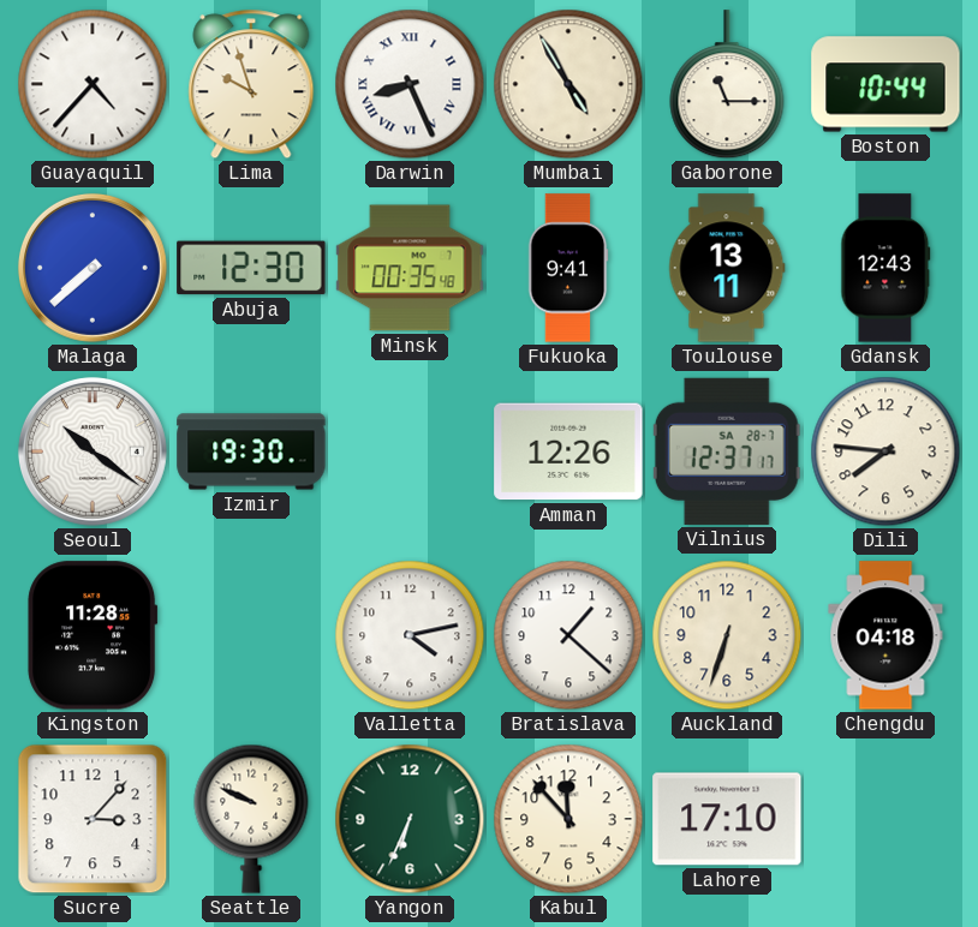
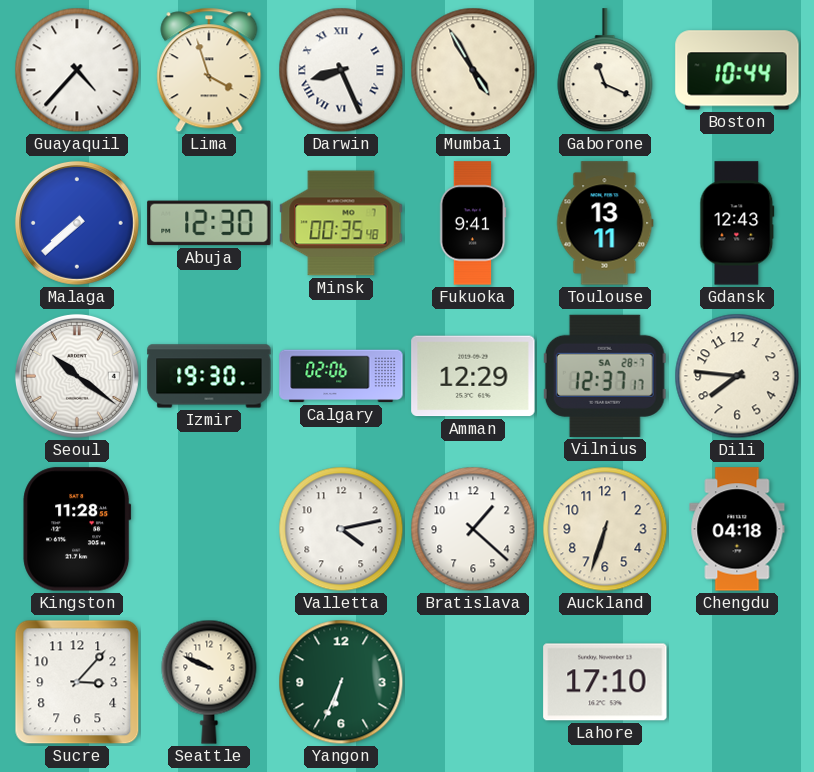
Lima: 9:57 -> 3:57 (209, 70)
Gaborone: 11:15 -> 11:19 (605, 71)
Calgary: none -> 02:06 (341, 376)
Amman: 12:26 -> 12:29 (473, 376)
Kabul: 11:53 -> none (568, 819)
